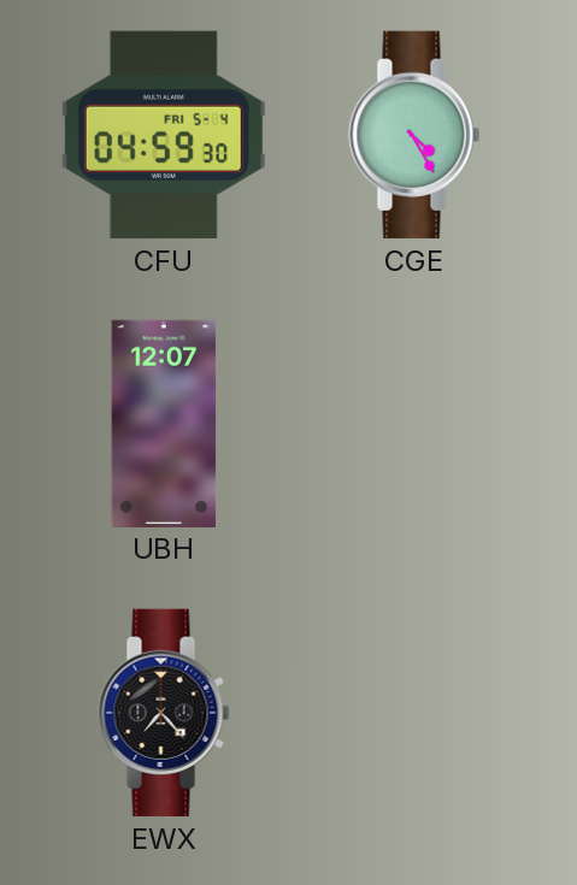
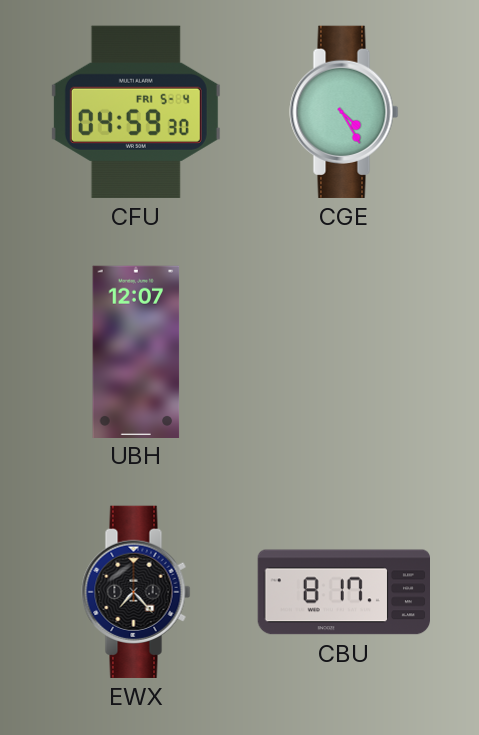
CBU: none -> 8:17 (343, 592)
